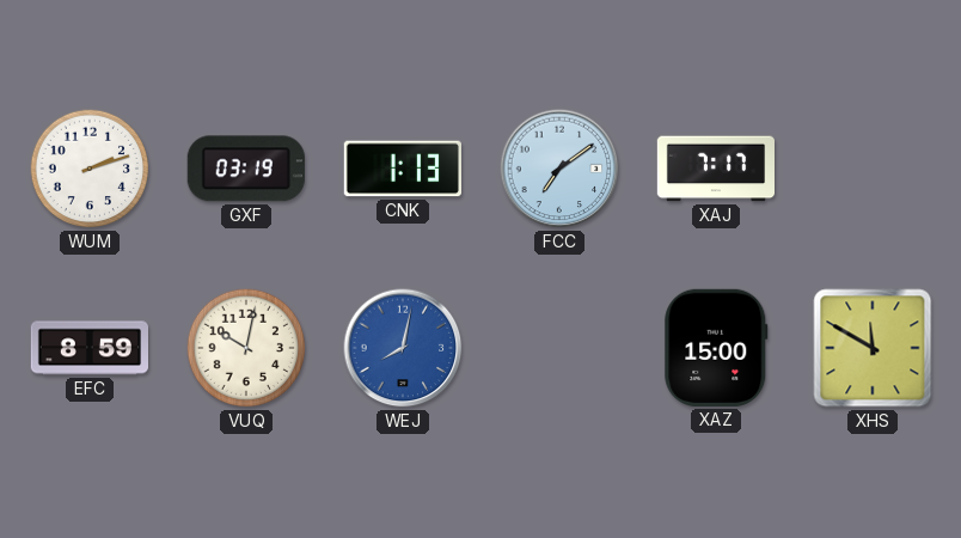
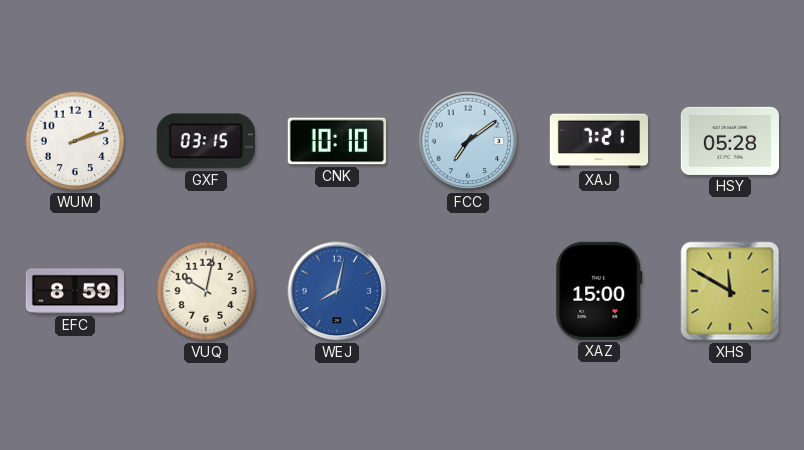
GXF: 03:19 -> 03:15 (206, 141)
CNK: 1:13 -> 10:10 (337, 141)
XAJ: 7:17 -> 7:21 (598, 141)
HSY: none -> 05:28 (730, 141)
